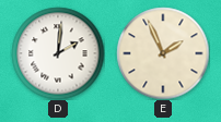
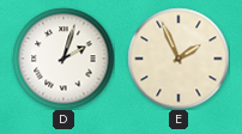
D: 2:01 -> 2:03 (63, 59)
